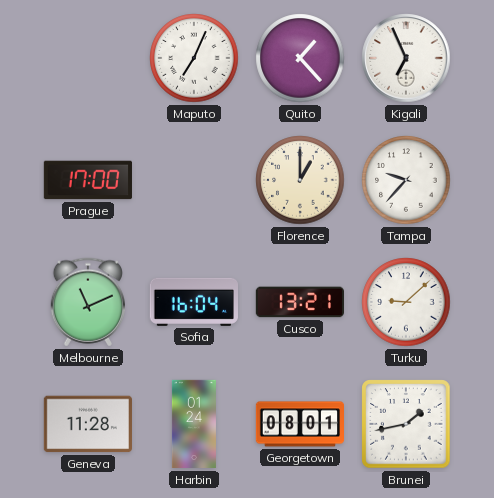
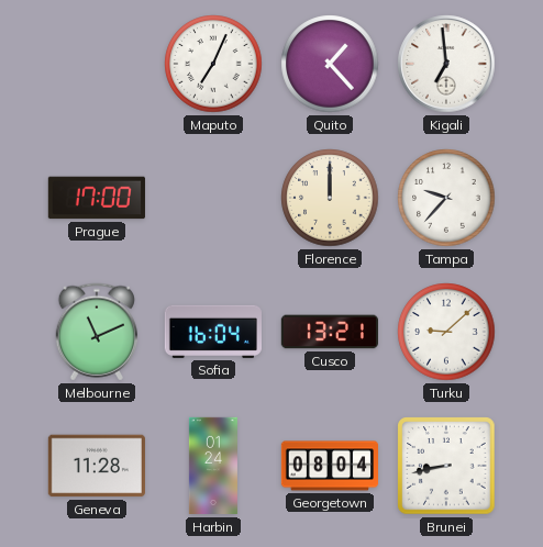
Kigali: 6:56 -> 6:59 (446, 64)
Florence: 1:00 -> 12:00 (330, 198)
Georgetown: 08:01 -> 08:04 (330, 466)
Brunei: 1:43 -> 8:43 (446, 466)
